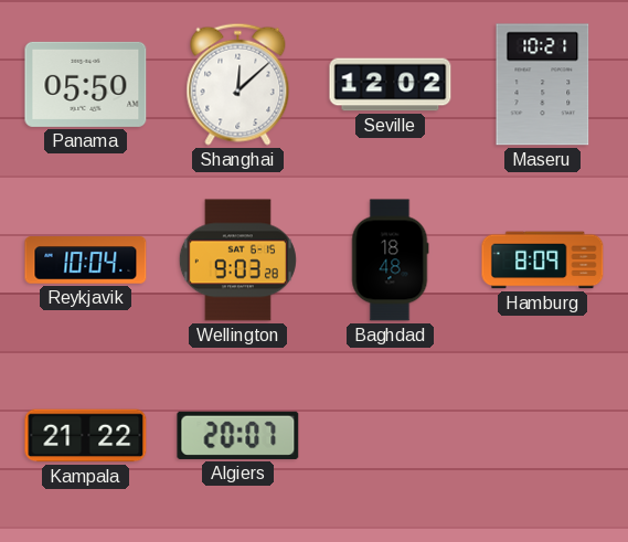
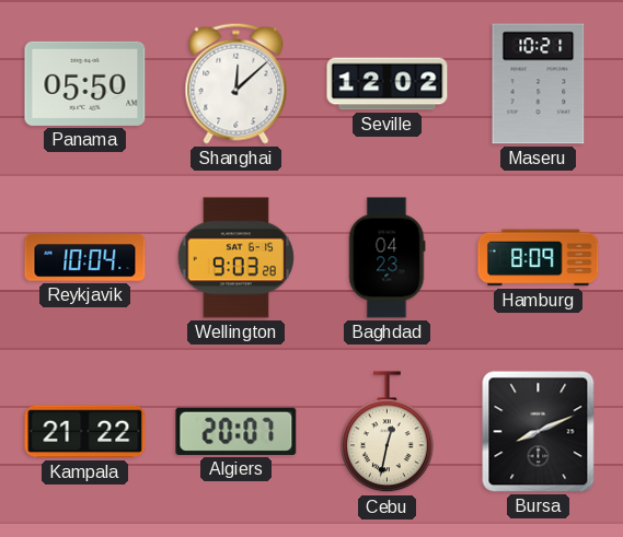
Baghdad: 18:48 -> 04:23 (387, 258)
Cebu: none -> 12:32 (388, 432)
Bursa: none -> 8:11 (539, 432)
